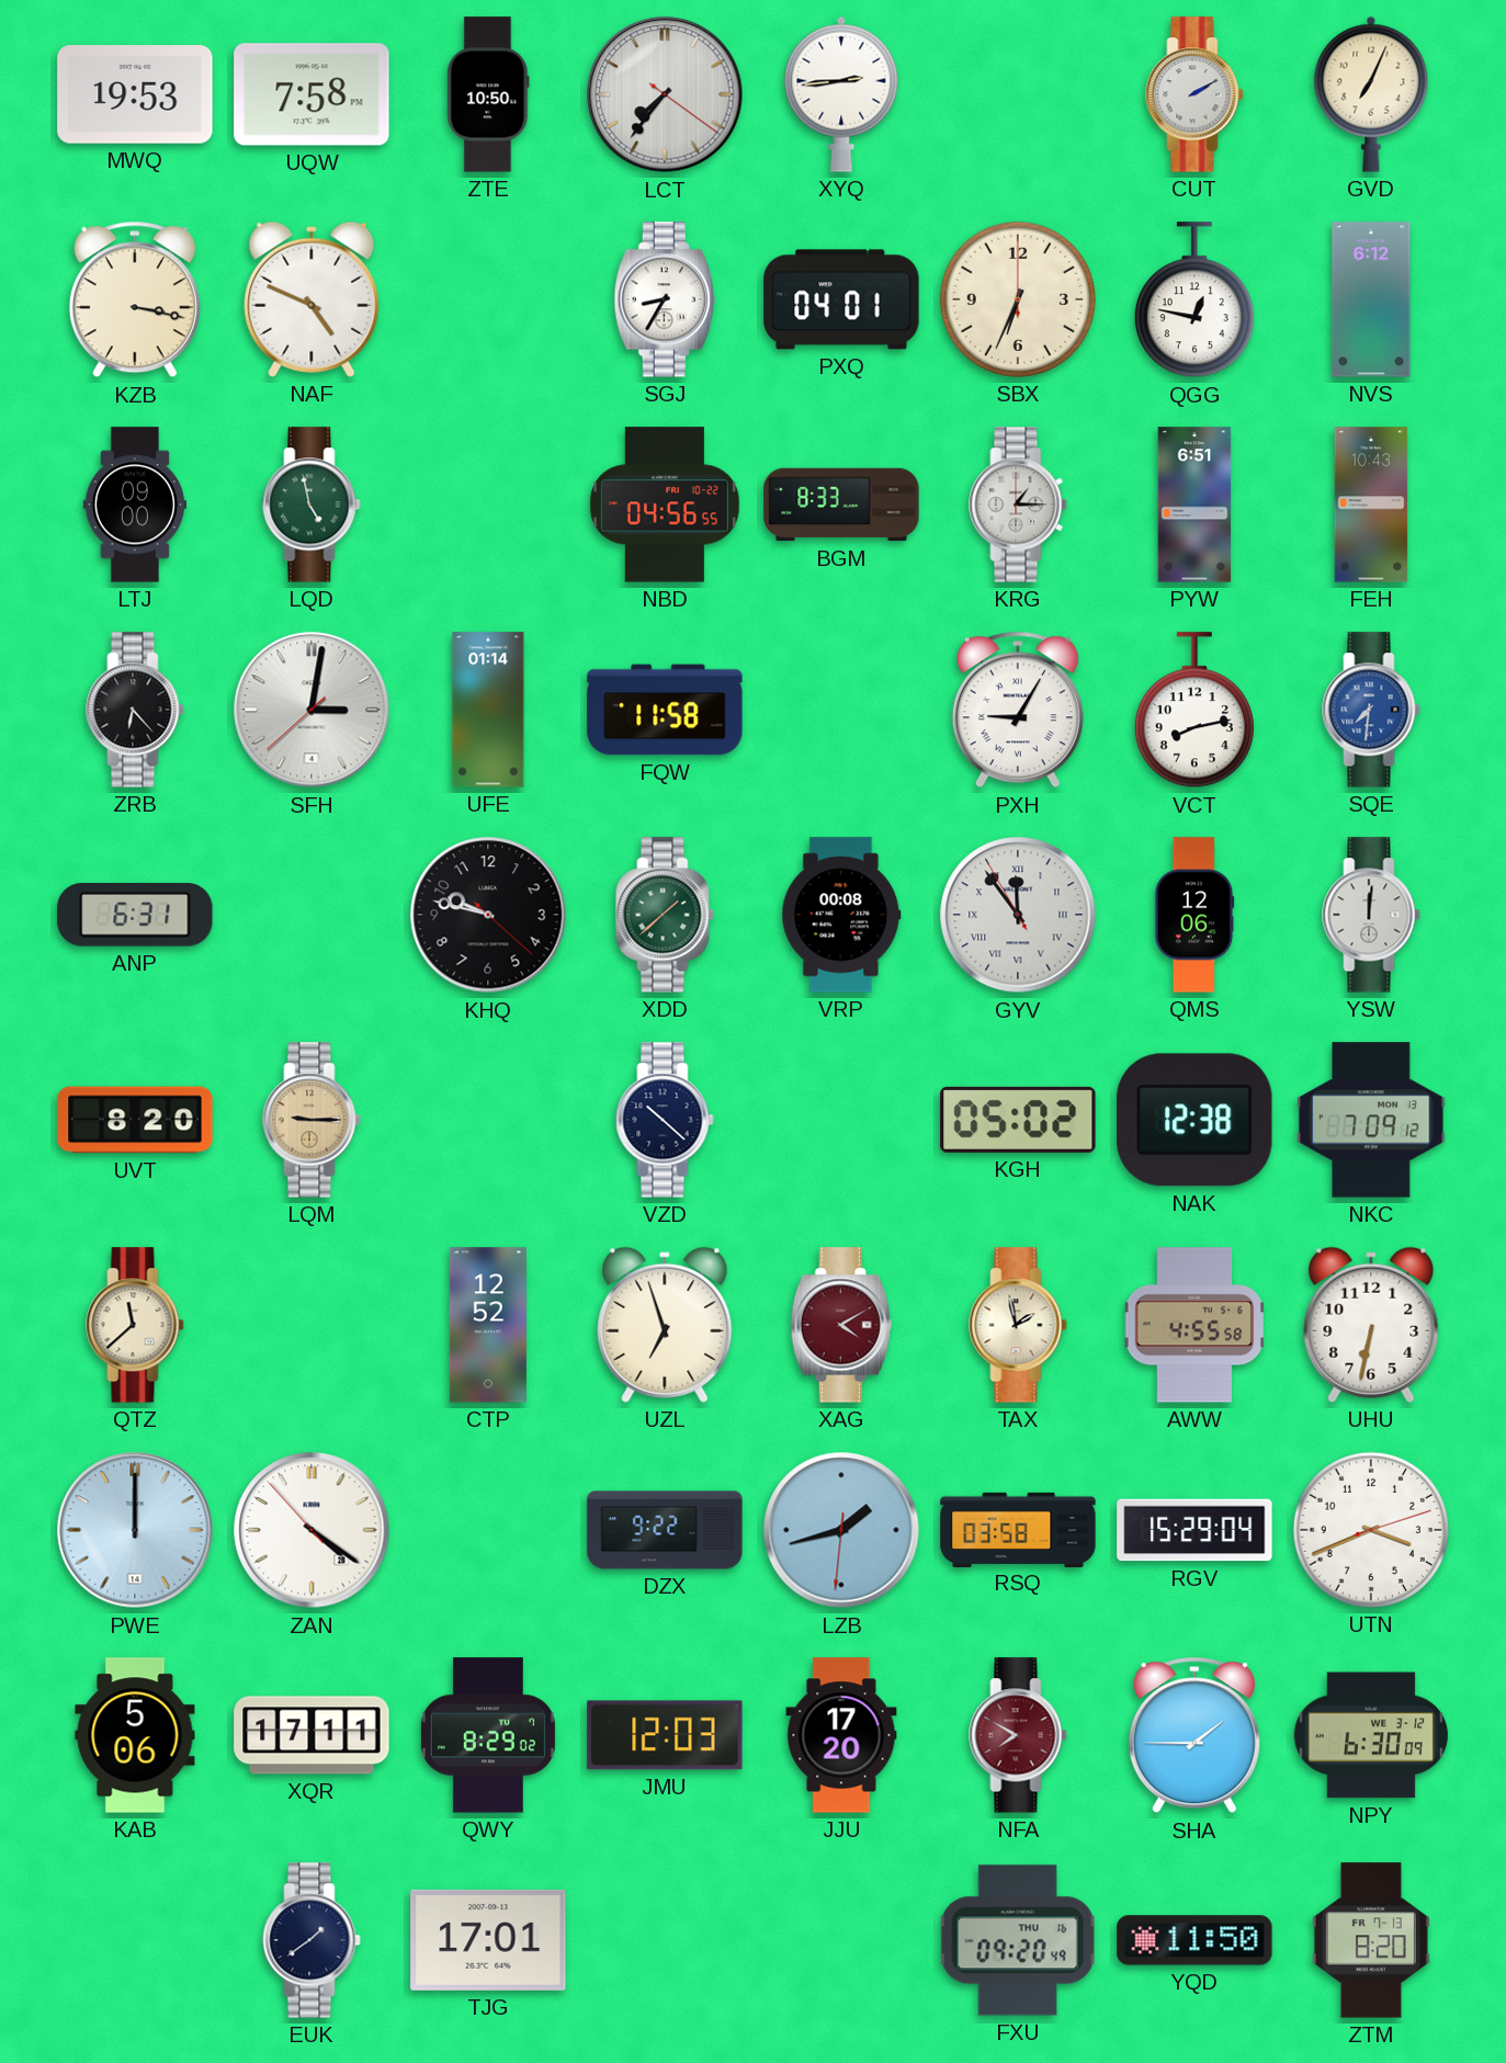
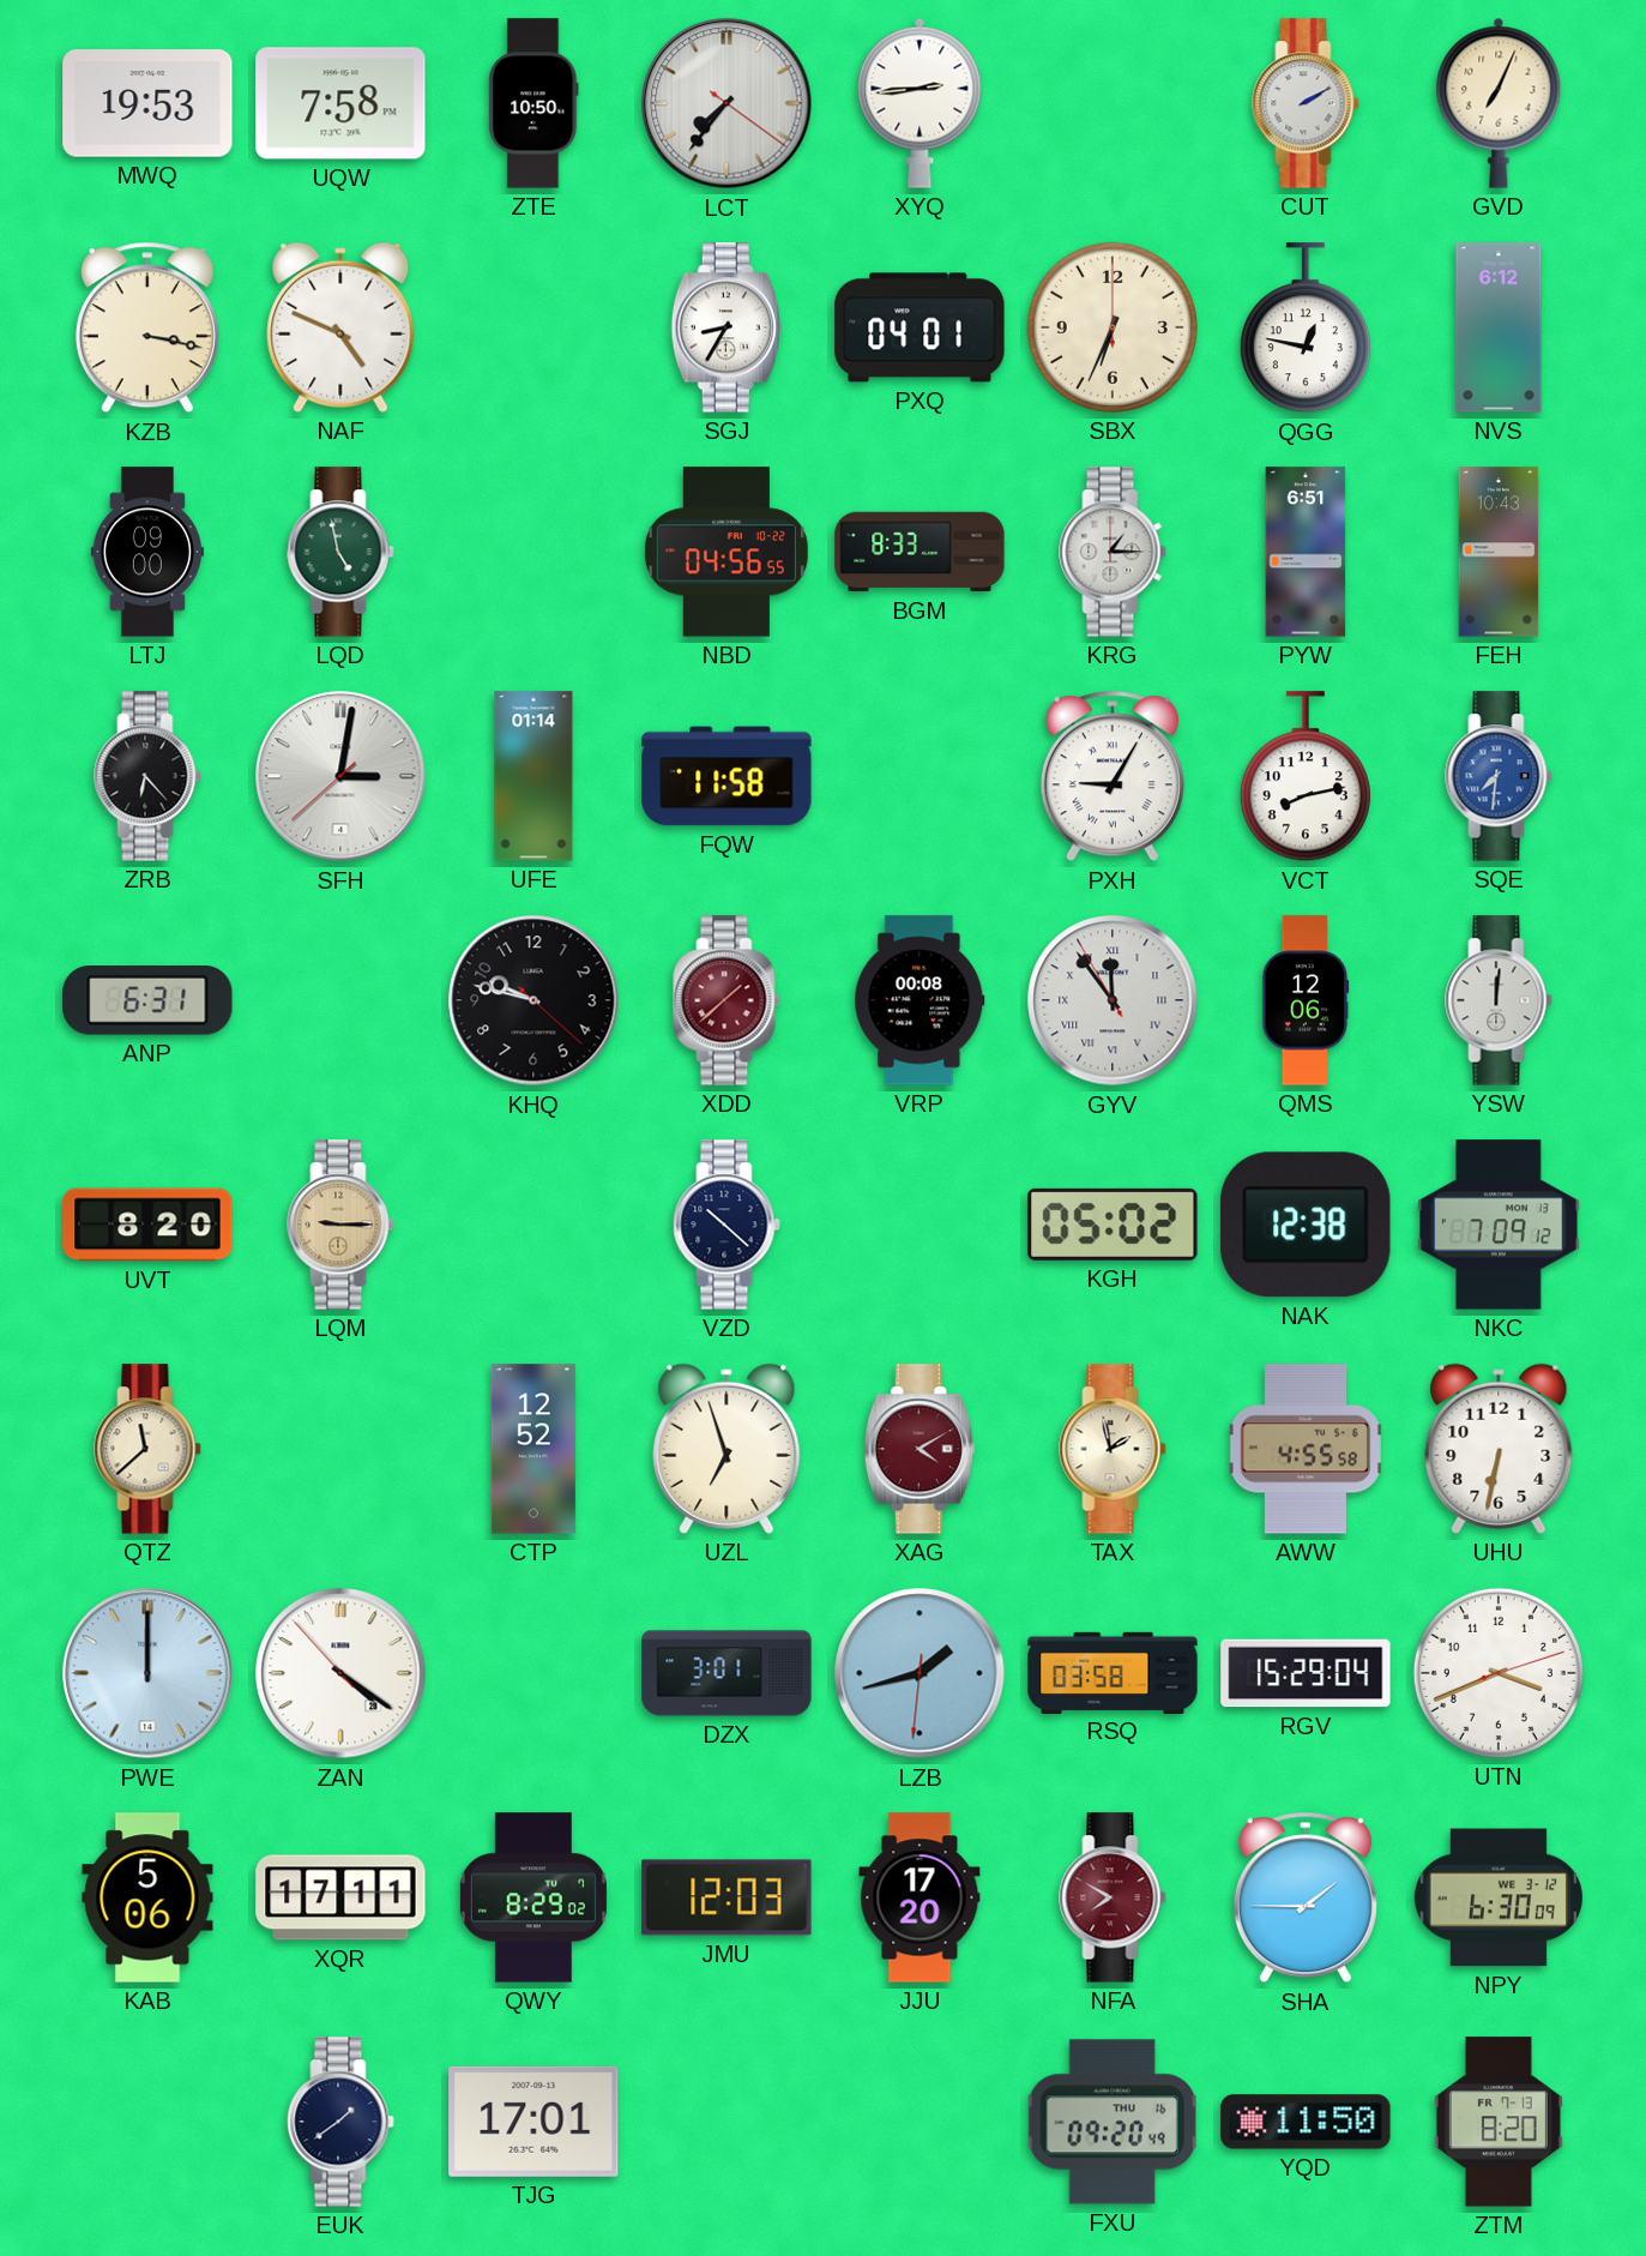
XDD dial: green -> burgundy (726, 1000)
DZX: 9:22 -> 3:01 (726, 1673)
